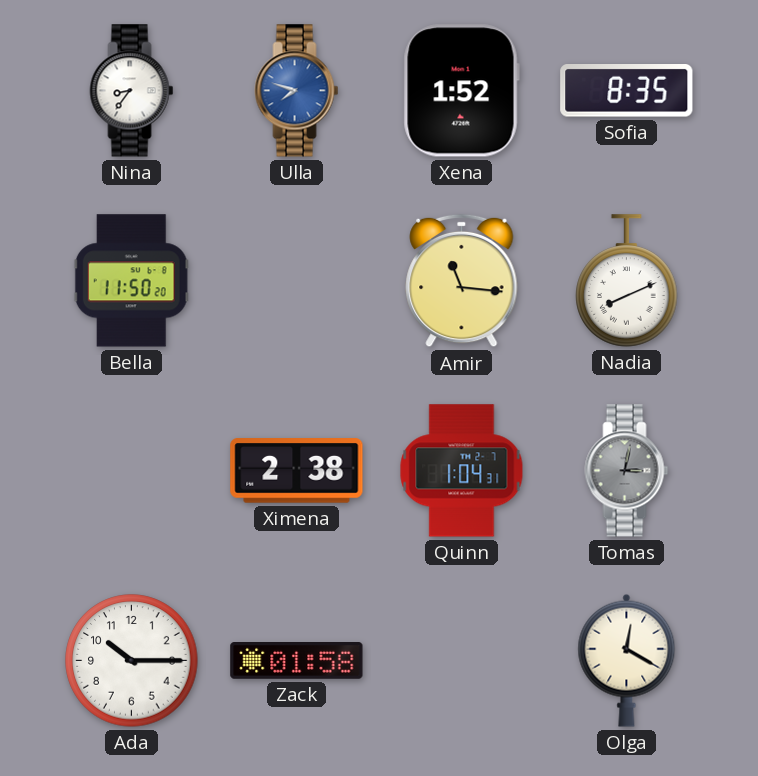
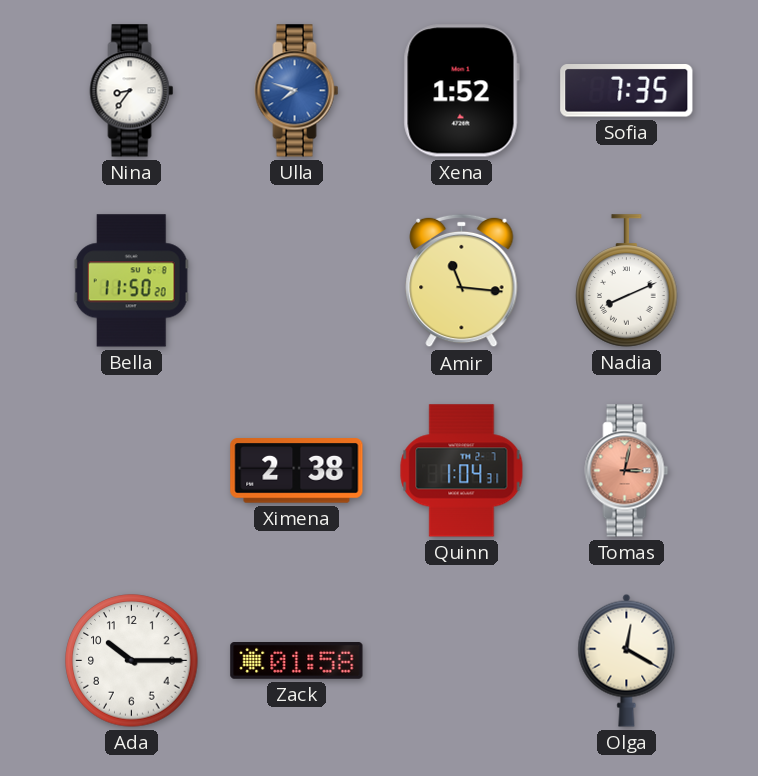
Sofia: 8:35 -> 7:35 (627, 91)
Tomas dial: grey -> salmon (627, 471)
